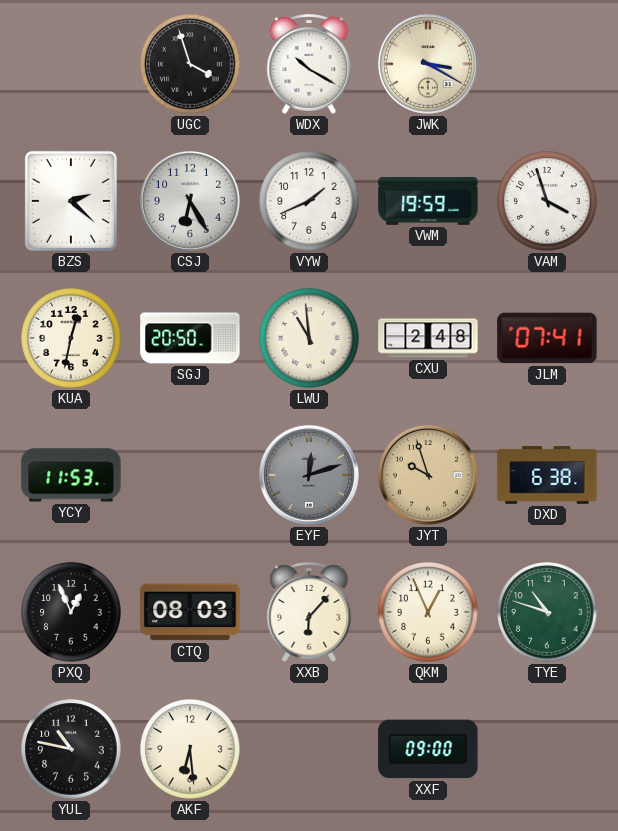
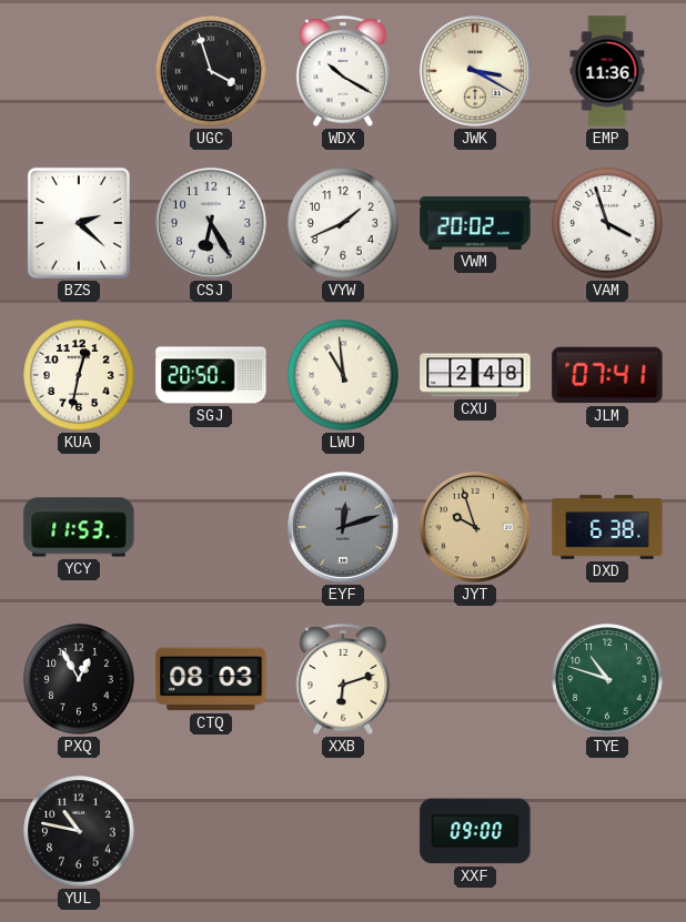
EMP: none -> 11:36 (607, 71)
VWM: 19:59 -> 20:02 (475, 223)
PXQ: 12:56 -> 12:55 (79, 679)
XXB: 6:07 -> 6:12 (343, 679)
QKM: 12:56 -> none (428, 612)
AKF: 6:29 -> none (190, 749)
